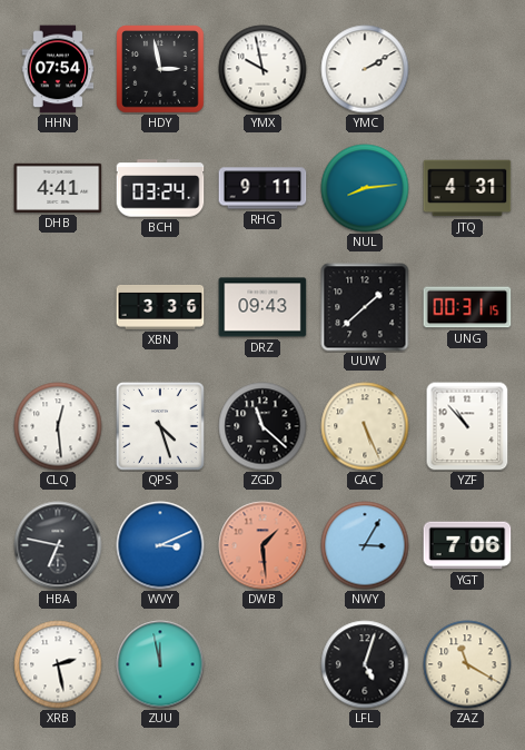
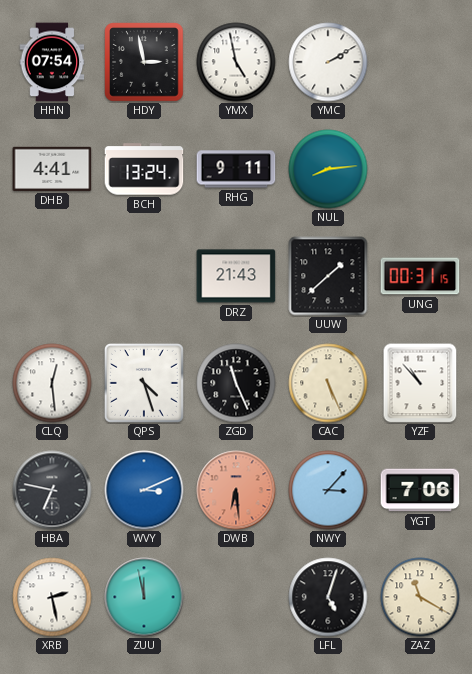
YMX: 9:58 -> 4:58 (236, 62)
BCH: 03:24 -> 13:24 (144, 169)
JTQ: 4:31 -> none (467, 188)
XBN: 3:36 -> none (160, 307)
DRZ: 09:43 -> 21:43 (236, 276)
ZGD: 11:22 -> 11:26 (236, 383)
DWB: 1:29 -> 6:29 (236, 490)
NWY: 3:05 -> 3:07 (328, 490)
